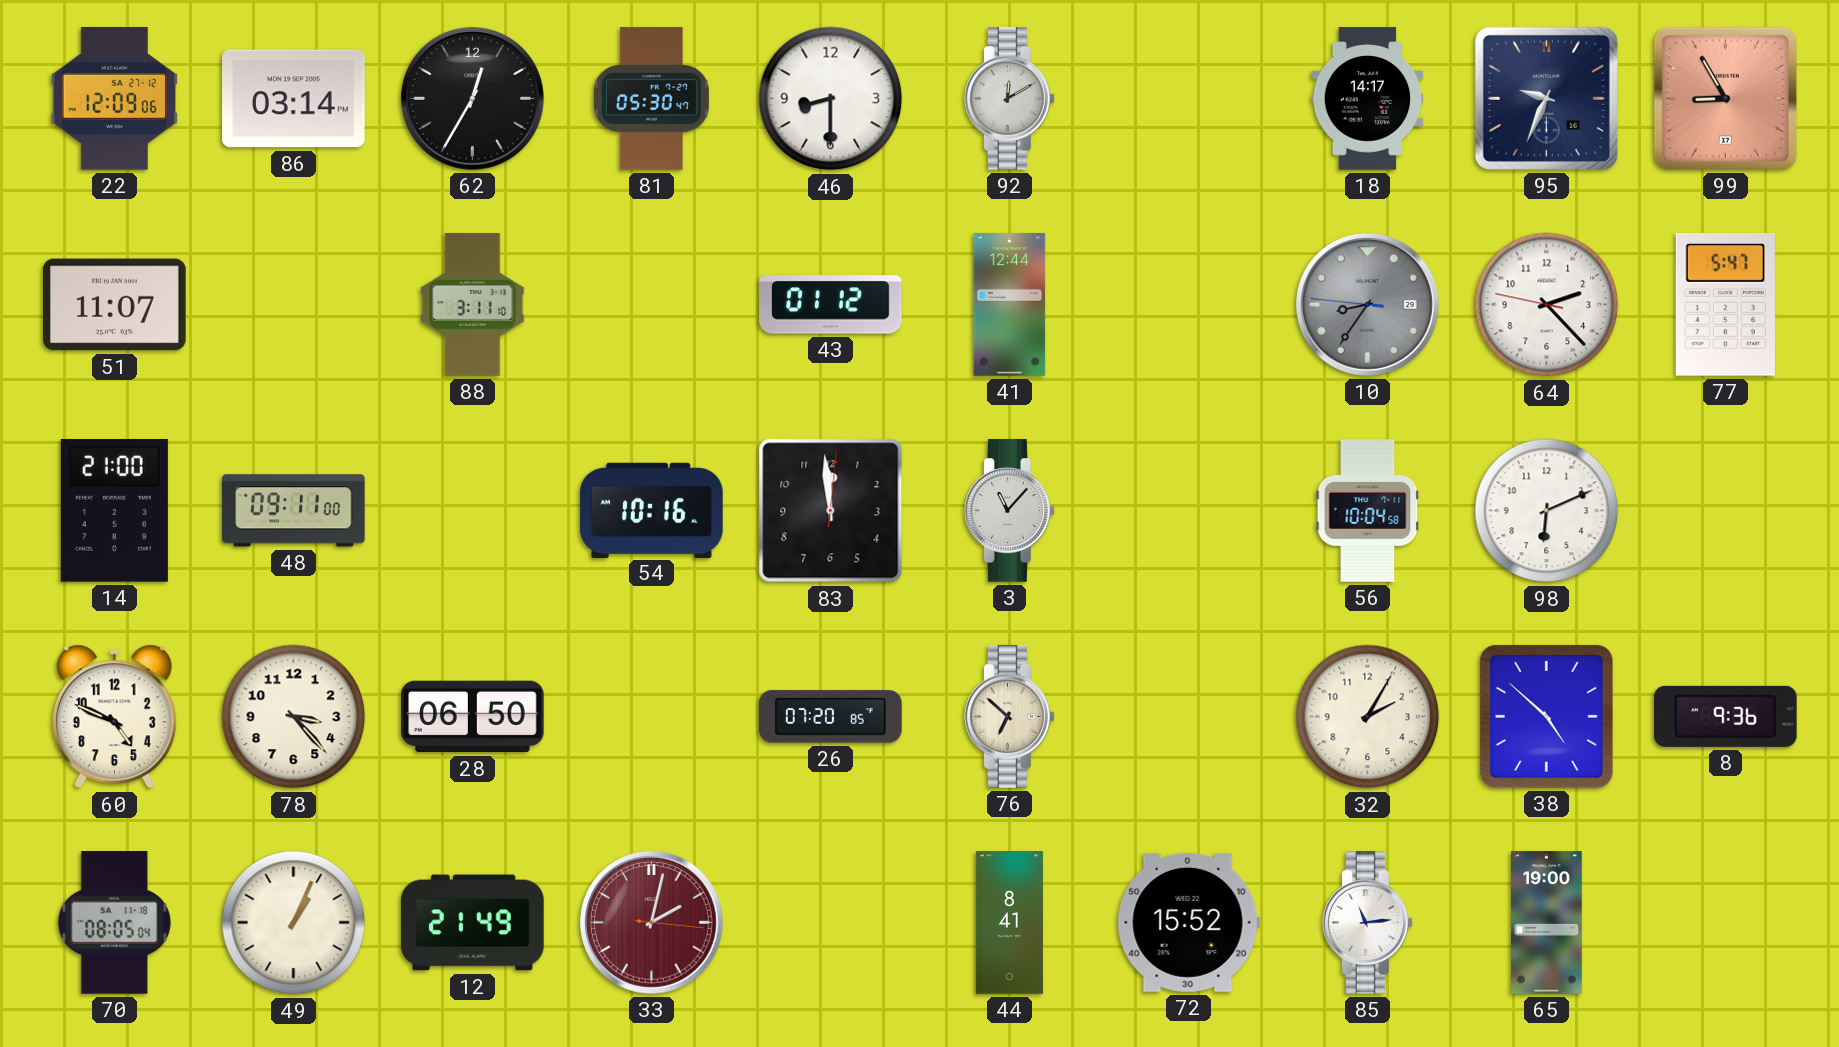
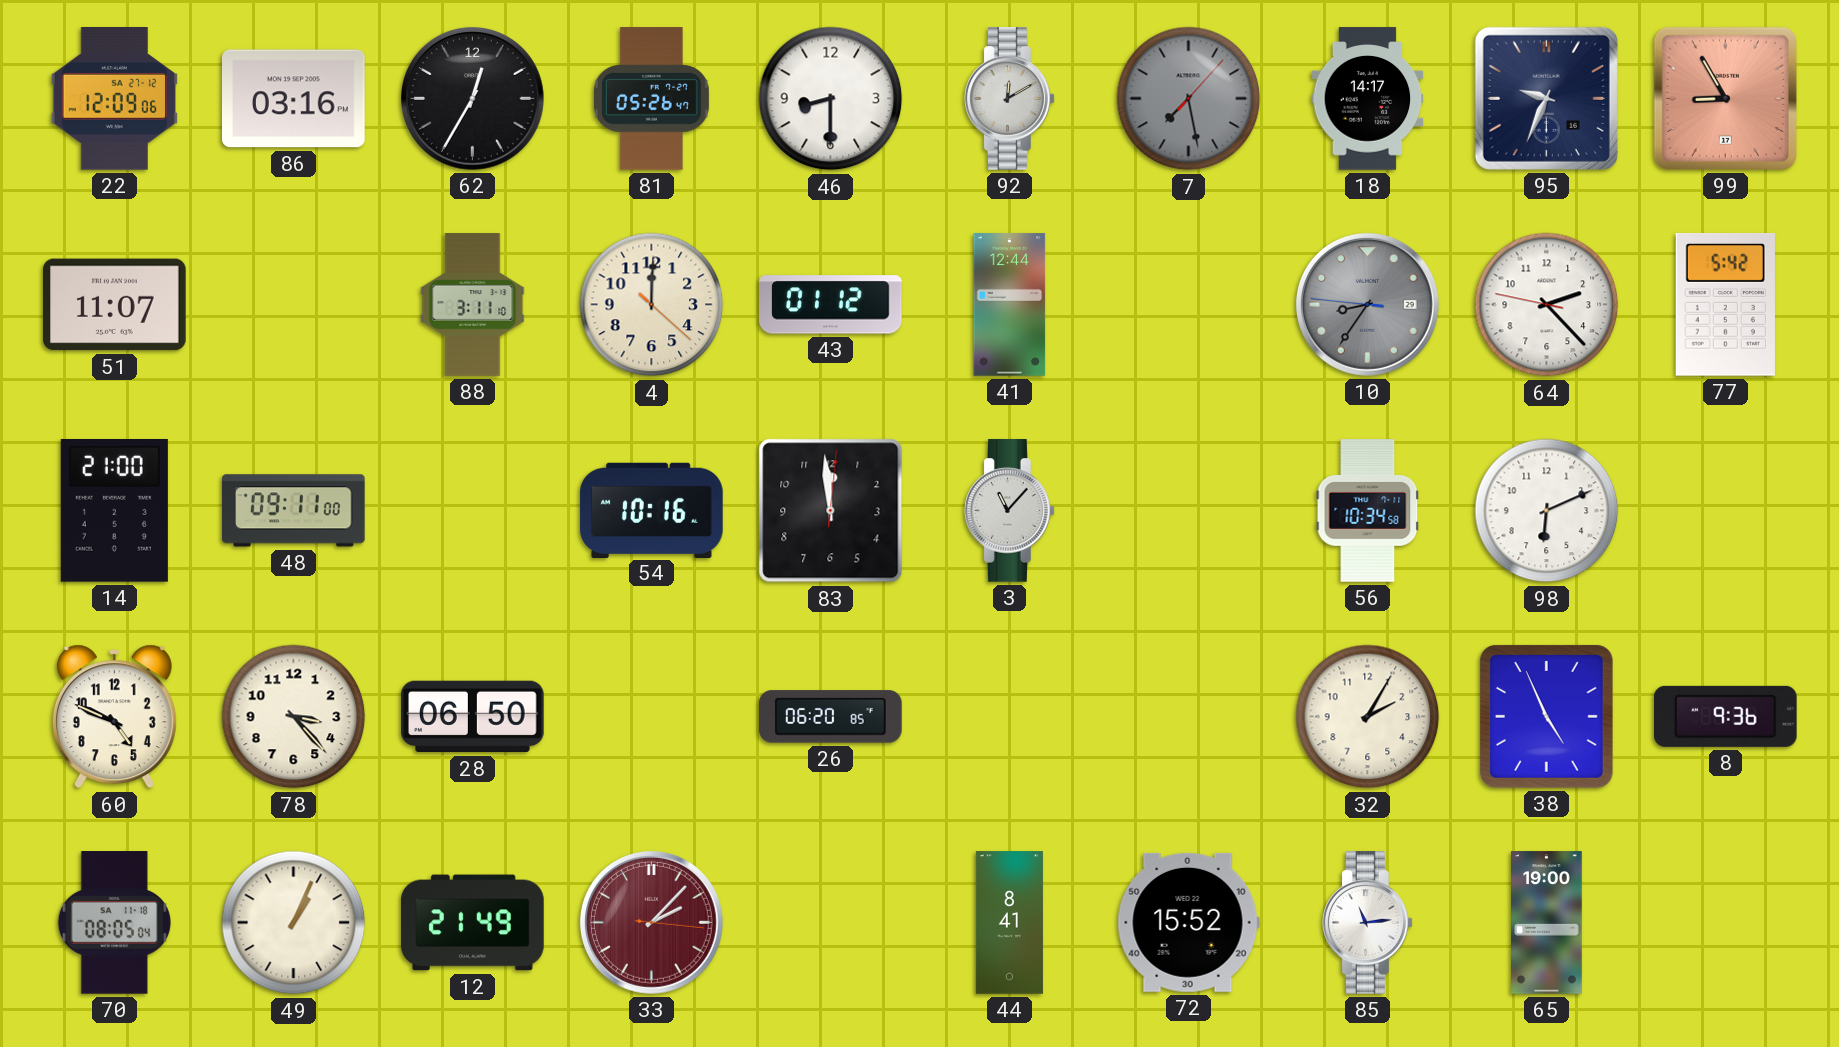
86: 03:14 -> 03:16 (294, 99)
81: 05:30 -> 05:26 (651, 99)
7: none -> 7:28 (1189, 99)
4: none -> 12:00 (652, 305)
77: 5:47 -> 5:42 (1725, 305)
56: 10:04 -> 10:34 (1368, 511)
26: 07:20 -> 06:20 (831, 717)
76: 6:52 -> none (1010, 717)
38: 4:52 -> 4:56 (1546, 716)
33: 2:02 -> 2:07 (651, 922)
